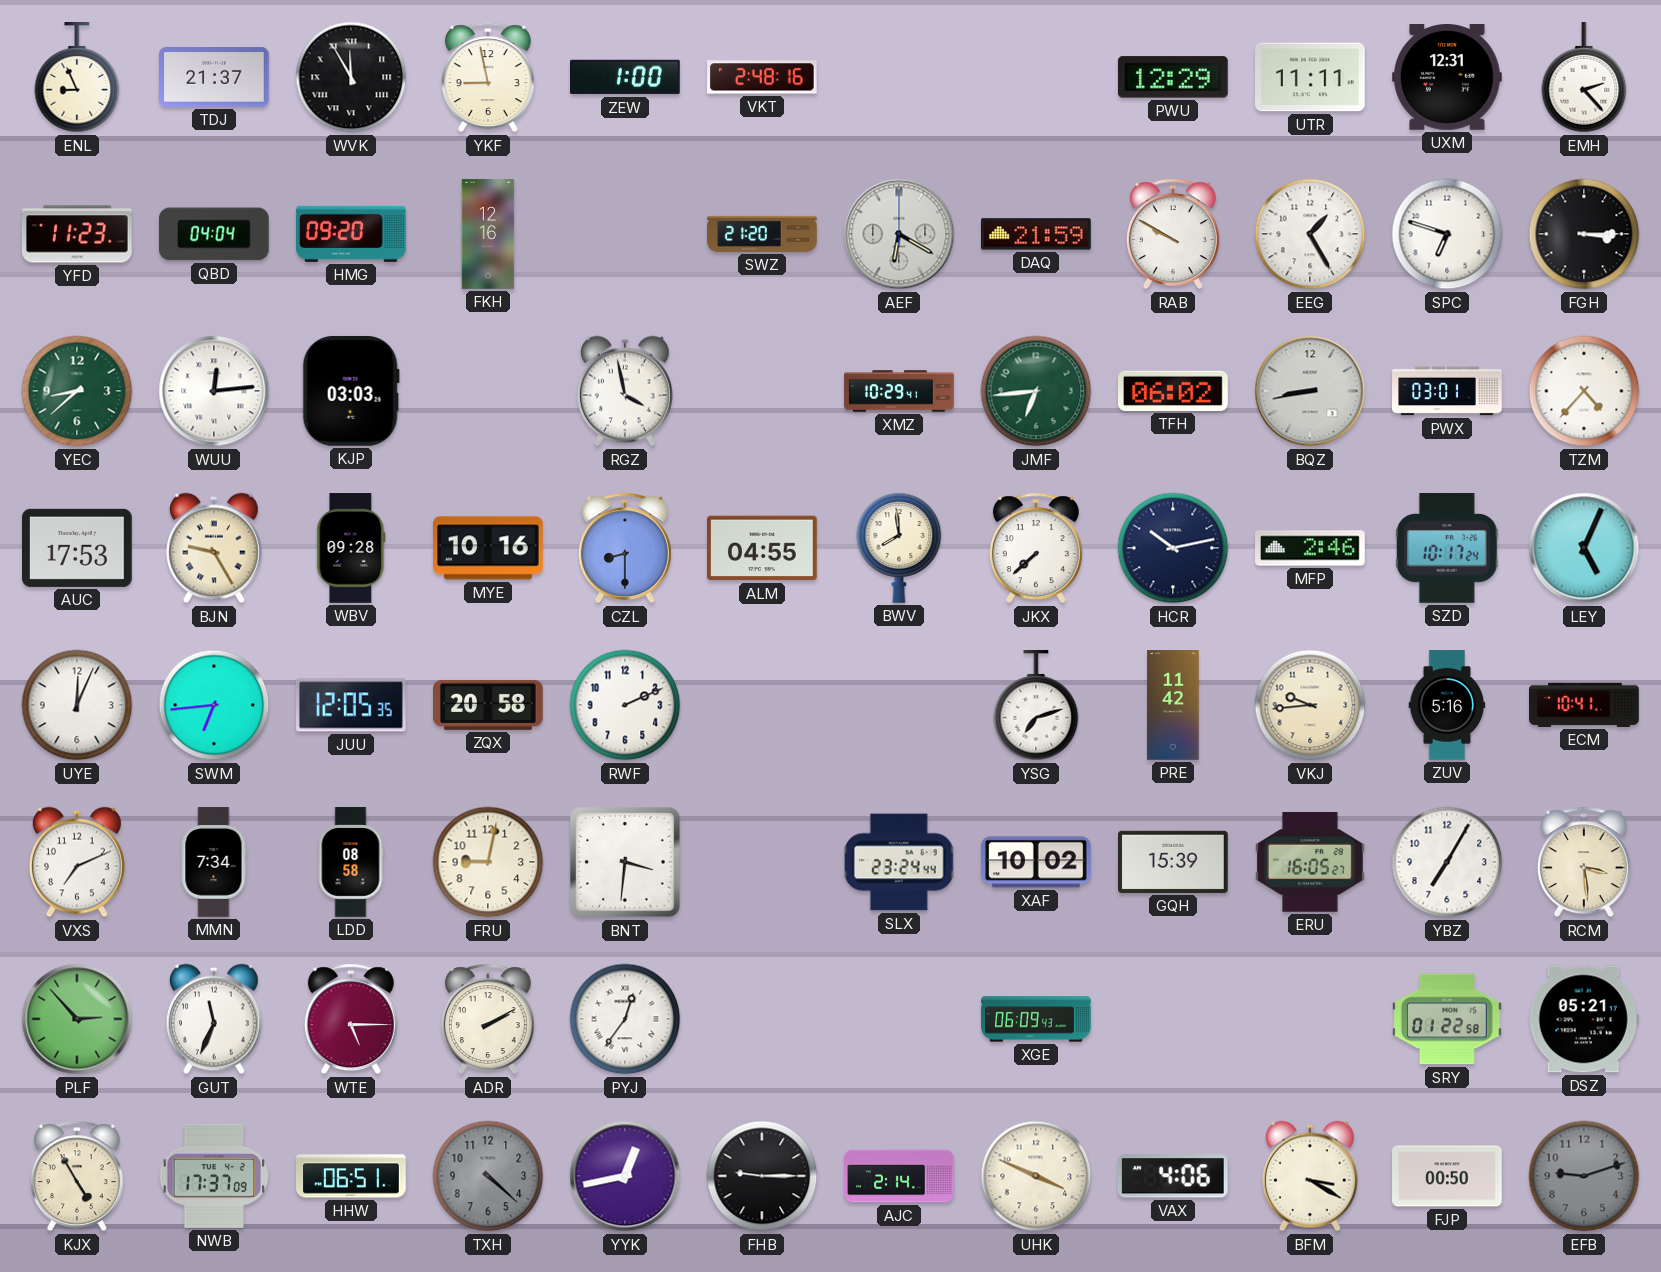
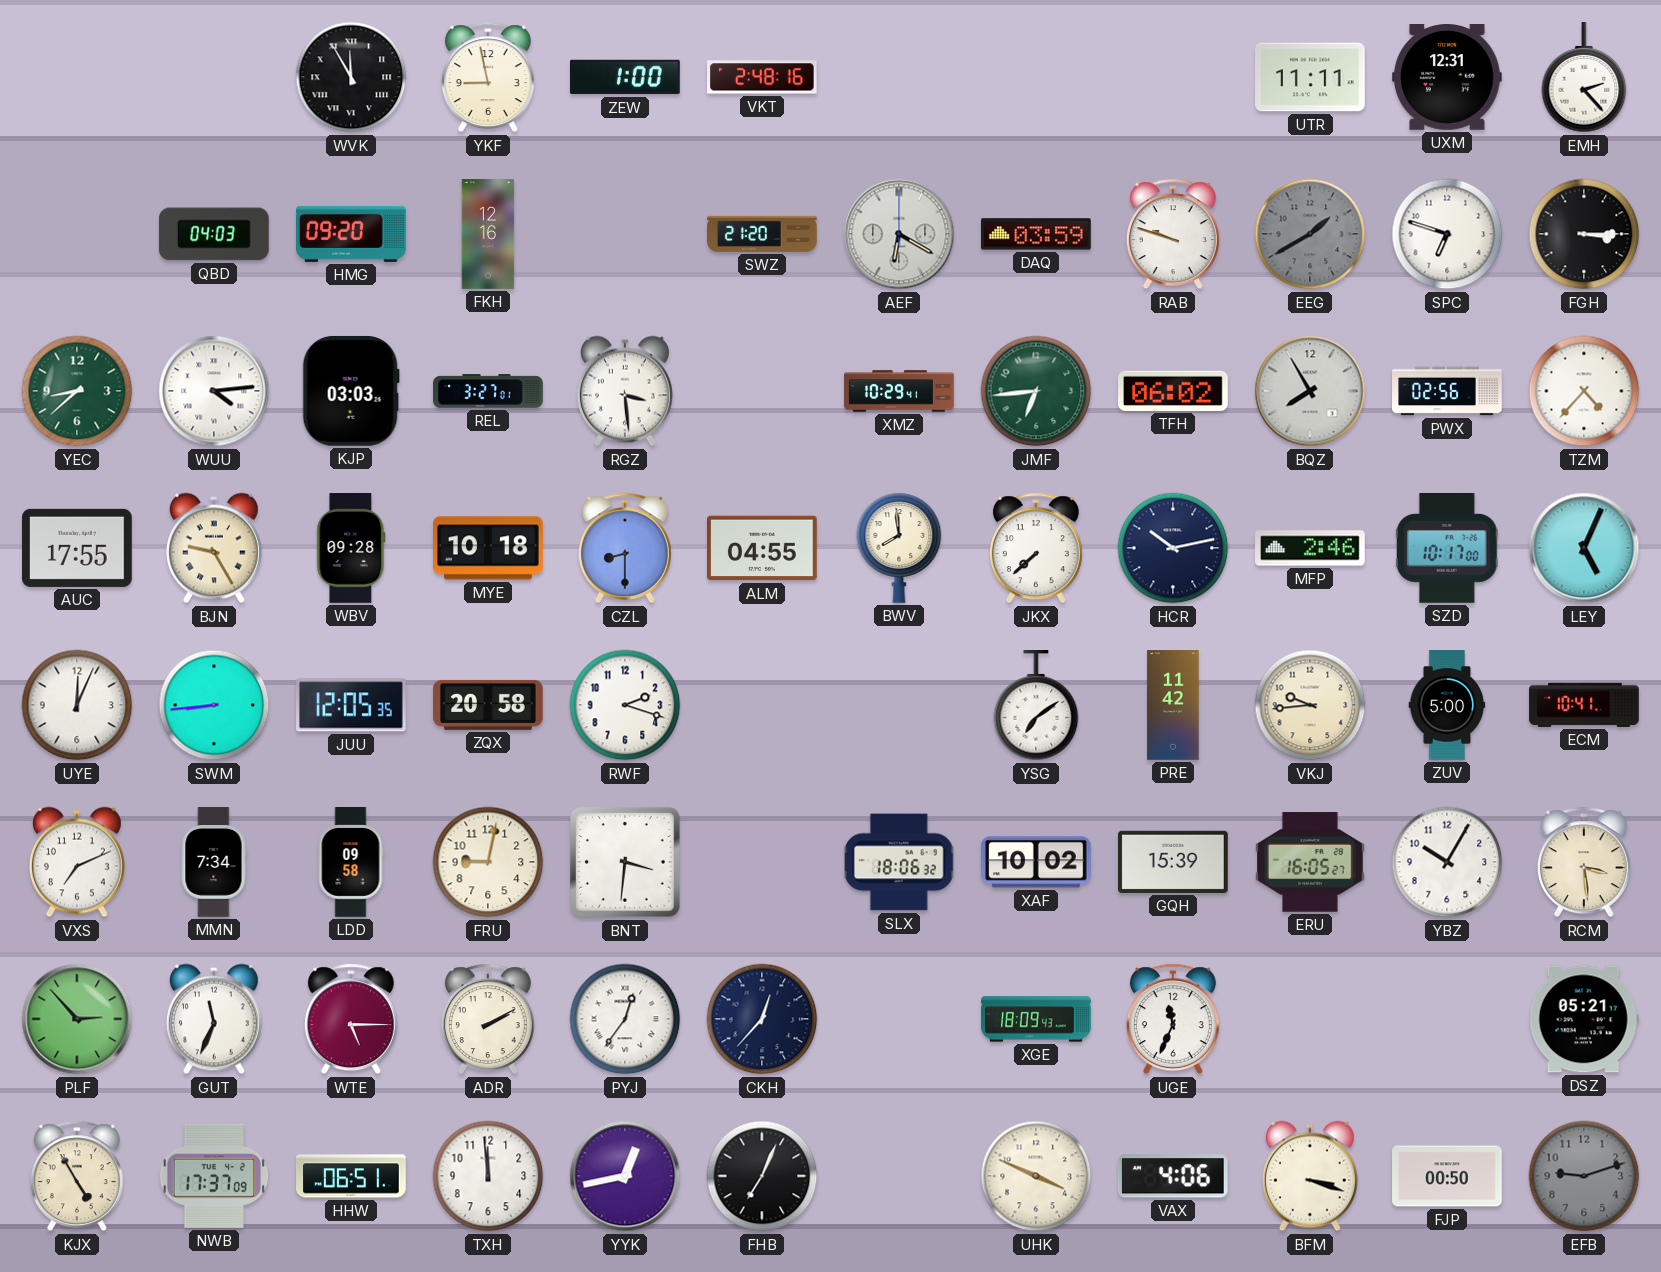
ENL: 8:56 -> none (77, 78)
TDJ: 21:37 -> none (215, 77)
PWU: 12:29 -> none (1173, 77)
YFD: 11:23 -> none (77, 234)
QBD: 04:04 -> 04:03 (214, 234)
DAQ: 21:59 -> 03:59 (1037, 234)
RAB: 9:50 -> 9:48 (1173, 234)
EEG: 1:25 -> 1:40 (1310, 234)
EEG dial: white -> grey (1310, 234)
WUU: 12:14 -> 4:14 (214, 391)
REL: none -> 3:27 (488, 391)
RGZ: 3:58 -> 3:29 (625, 391)
BQZ: 8:43 -> 7:55 (1310, 391)
PWX: 03:01 -> 02:56 (1447, 391)
AUC: 17:53 -> 17:55 (78, 548)
MYE: 10:16 -> 10:18 (489, 548)
SZD: 10:17:24 -> 10:17:00 (1447, 549)
SWM: 6:44 -> 8:44 (214, 705)
RWF: 2:11 -> 2:18 (625, 705)
YSG: 7:12 -> 7:09 (1036, 706)
ZUV: 5:16 -> 5:00 (1447, 705)
LDD: 08:58 -> 09:58 (351, 862)
SLX: 23:24 -> 18:06 (899, 862)
YBZ: 7:05 -> 10:05 (1447, 862)
CKH: none -> 12:37 (762, 1019)
XGE: 06:09 -> 18:09 (1036, 1019)
UGE: none -> 11:34 (1173, 1019)
SRY: 01:22 -> none (1448, 1019)
TXH: 4:22 -> 11:59 (488, 1176)
TXH dial: grey -> white (488, 1176)
FHB: 9:15 -> 7:04 (762, 1176)
AJC: 2:14 -> none (899, 1176)
BFM: 3:20 -> 3:18 (1310, 1176)
